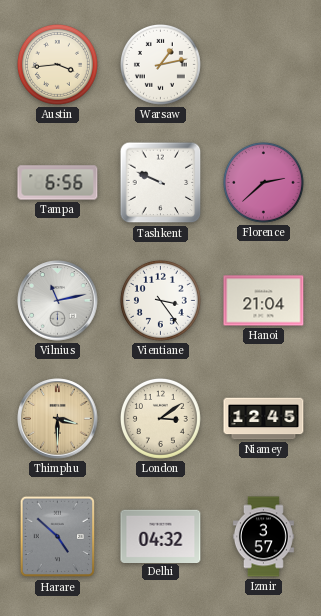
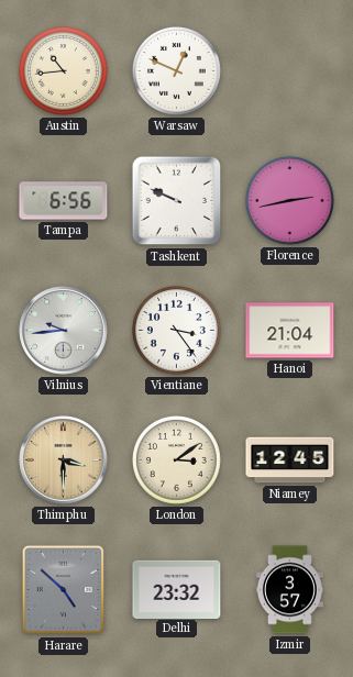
Austin: 3:44 -> 10:44 (63, 70)
Warsaw: 1:13 -> 12:49 (176, 70)
Florence: 2:38 -> 2:43 (289, 200)
Vilnius: 11:13 -> 9:44 (64, 331)
Delhi: 04:32 -> 23:32 (177, 589)
